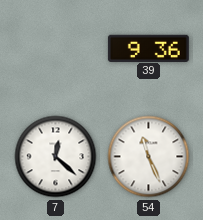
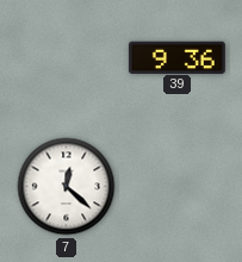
54: 11:26 -> none (149, 157)
